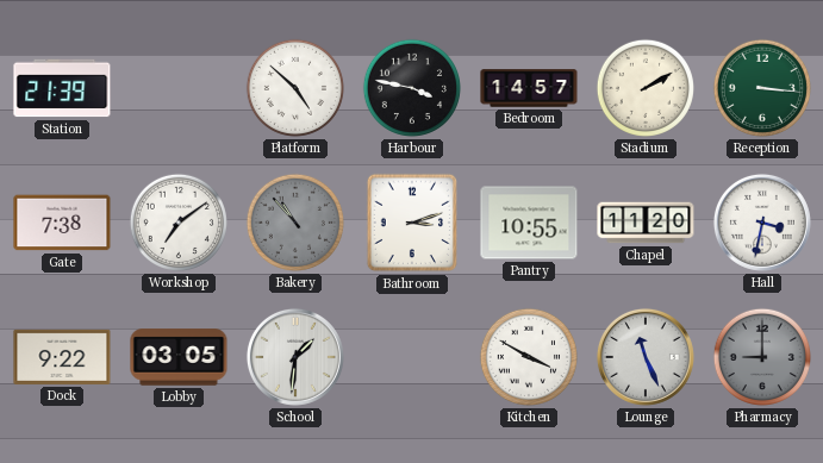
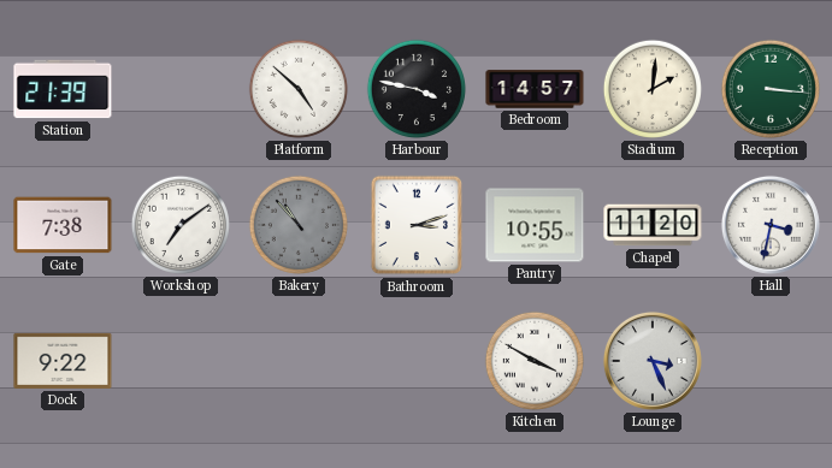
Stadium: 2:10 -> 2:01 (653, 89)
Lobby: 03:05 -> none (179, 357)
School: 1:31 -> none (295, 357)
Lounge: 11:26 -> 3:26 (653, 361)
Pharmacy: 9:00 -> none (762, 357)
